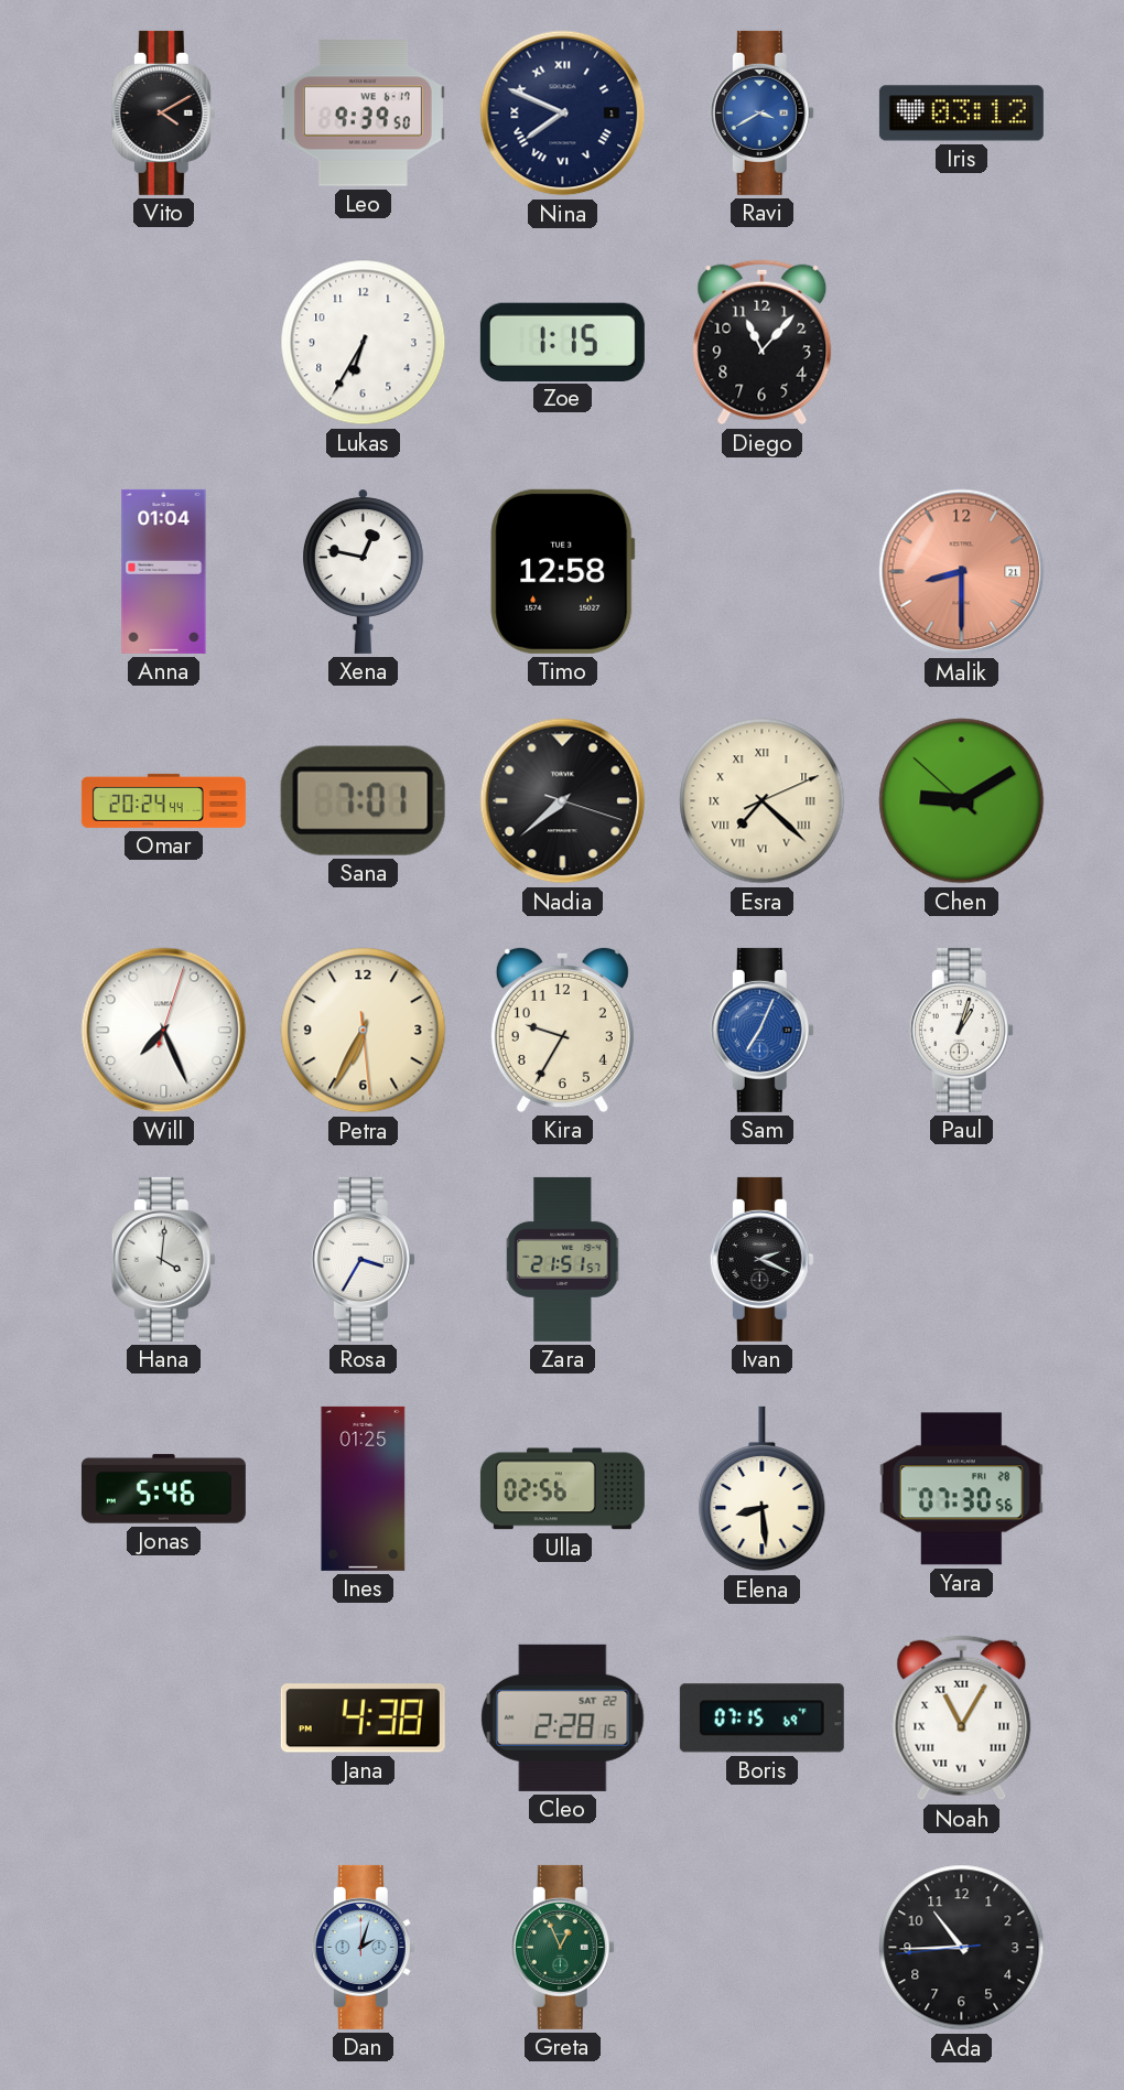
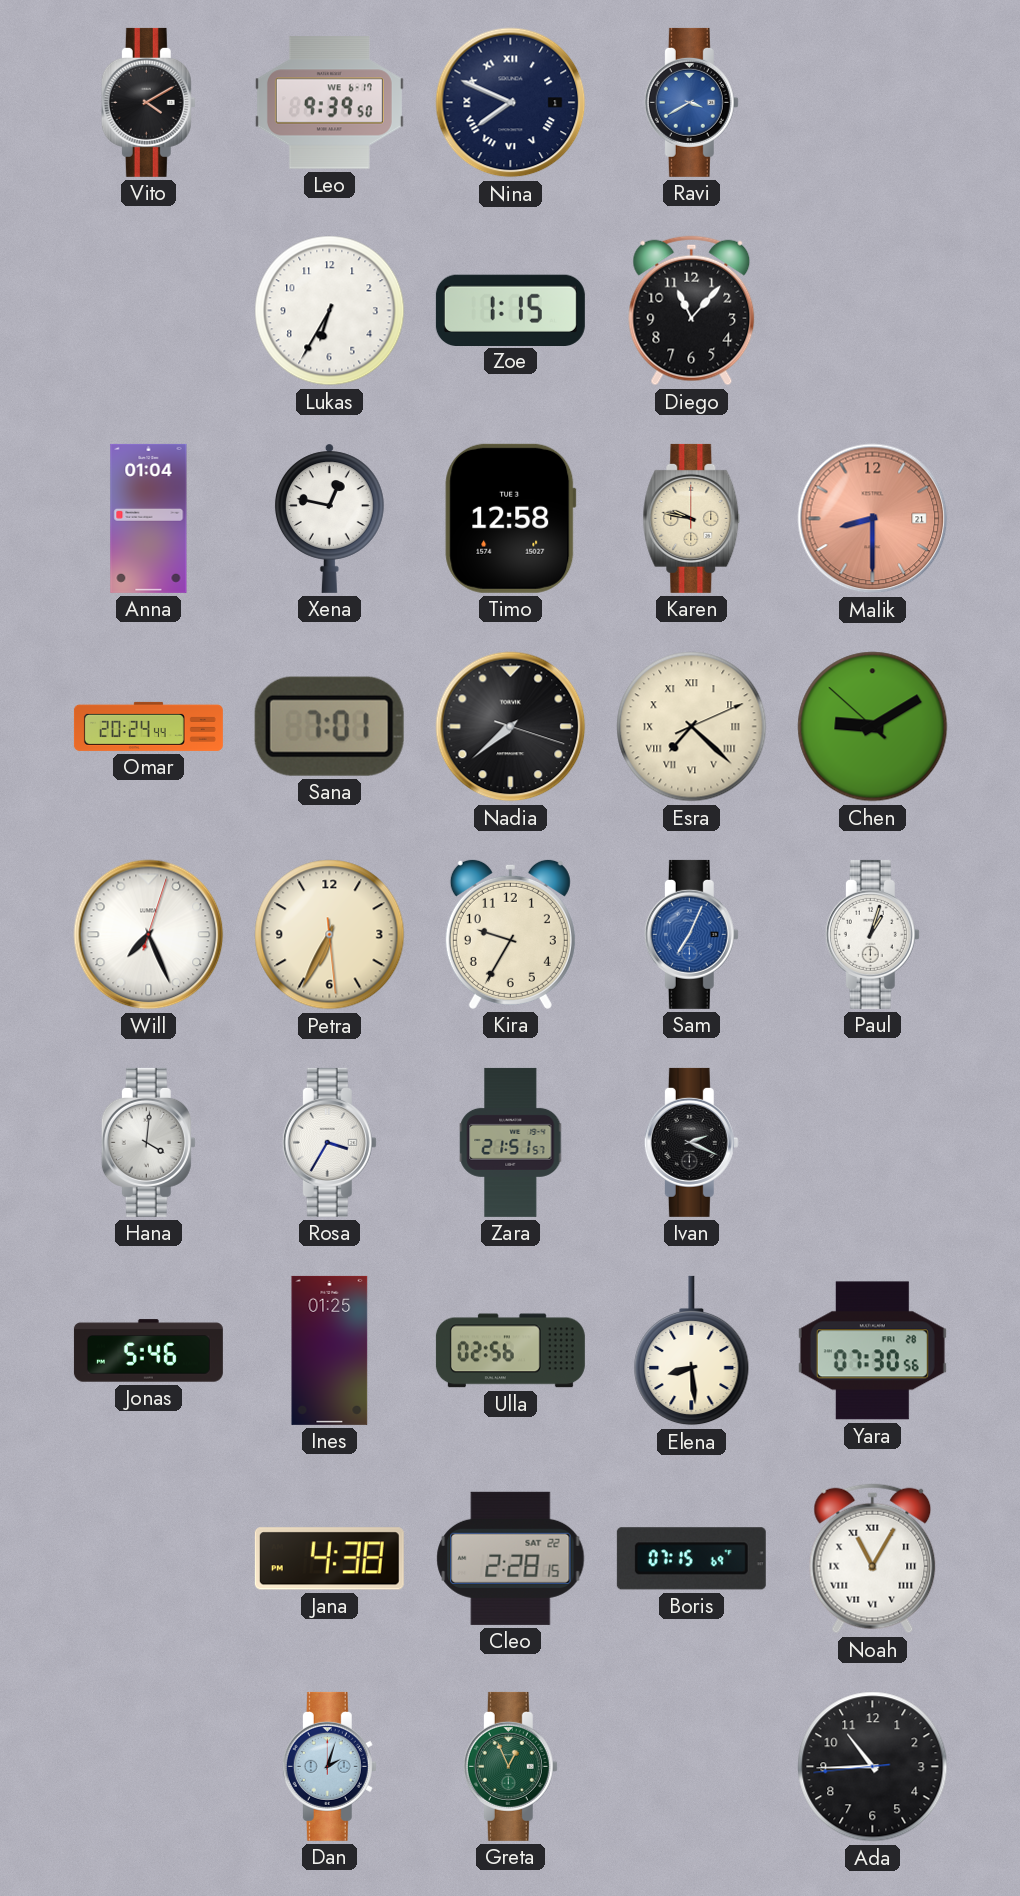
Iris: 03:12 -> none (961, 114)
Karen: none -> 9:47 (692, 518)
